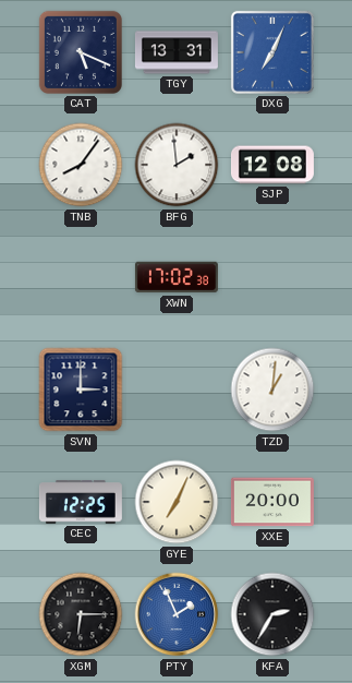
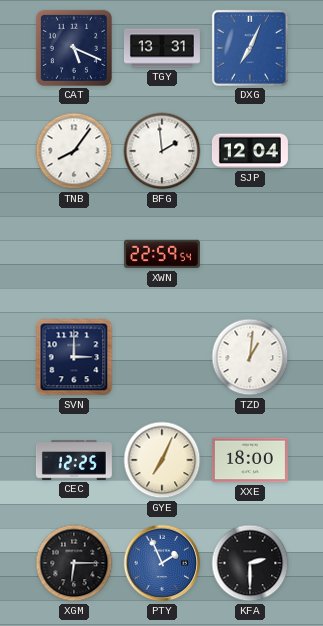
SJP: 12:08 -> 12:04 (250, 151)
XWN: 17:02 -> 22:59 (162, 254)
XXE: 20:00 -> 18:00 (250, 460)
KFA: 2:35 -> 2:30 (250, 563)
